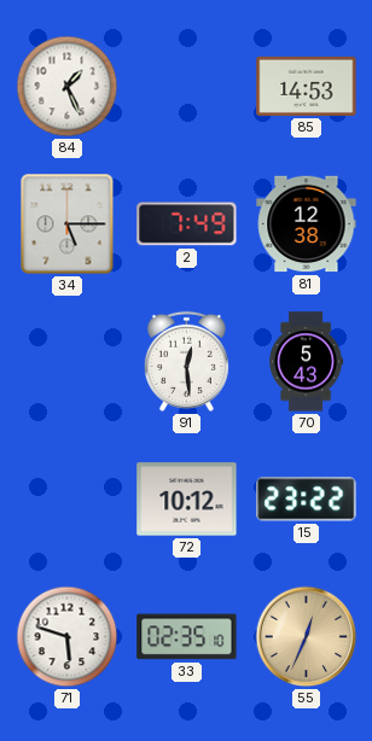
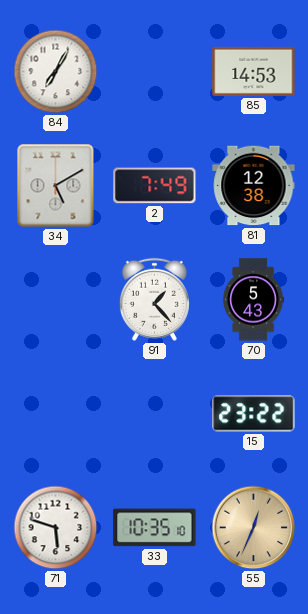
84: 1:26 -> 7:05 (56, 72)
34: 5:15 -> 5:10 (56, 186)
91: 12:29 -> 1:23 (154, 299)
72: 10:12 -> none (187, 500)
33: 02:35 -> 10:35 (155, 528)
